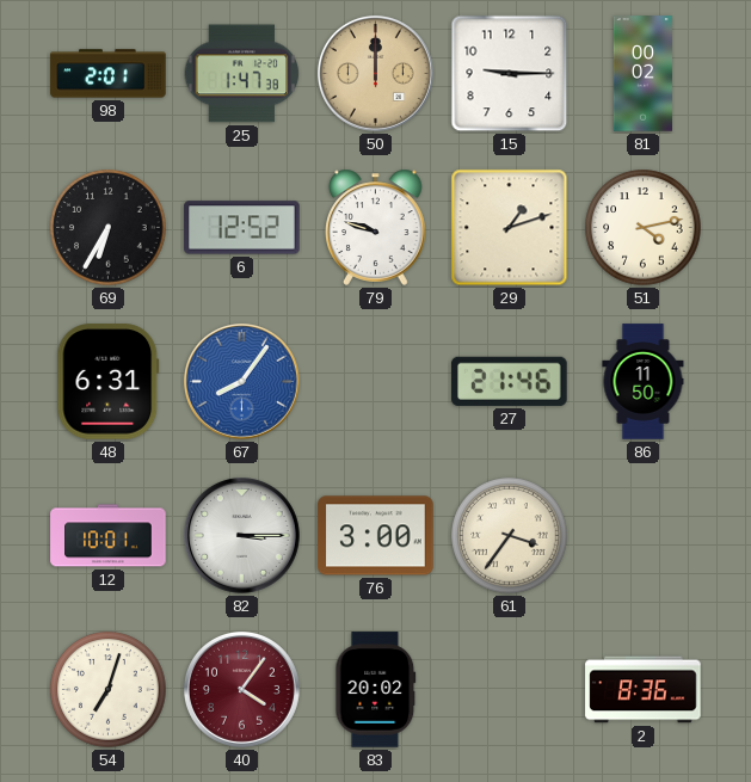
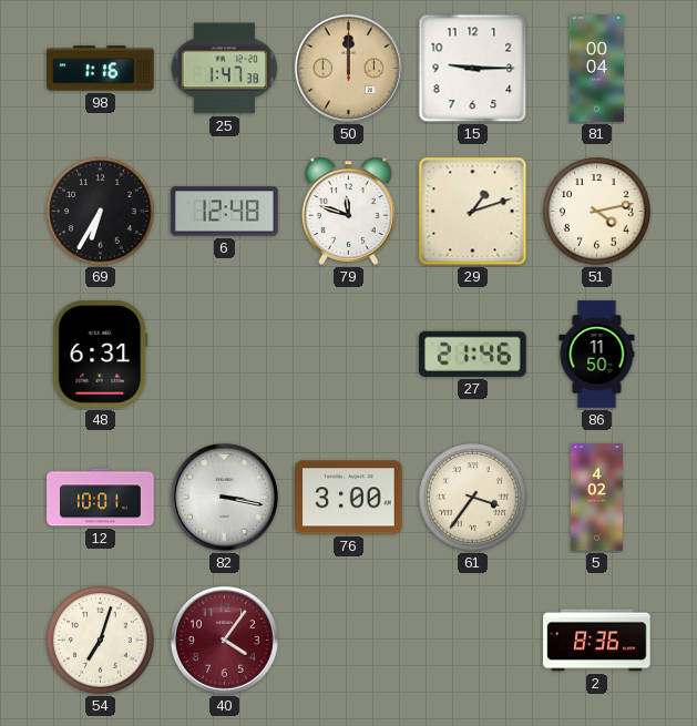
98: 2:01 -> 1:16 (101, 69)
81: 00:02 -> 00:04 (596, 69)
6: 12:52 -> 12:48 (225, 212)
79: 9:48 -> 11:48 (349, 211)
67: 8:06 -> none (241, 381)
82: 3:15 -> 3:17 (224, 497)
5: none -> 4:02 (596, 498)
83: 20:02 -> none (376, 690)
